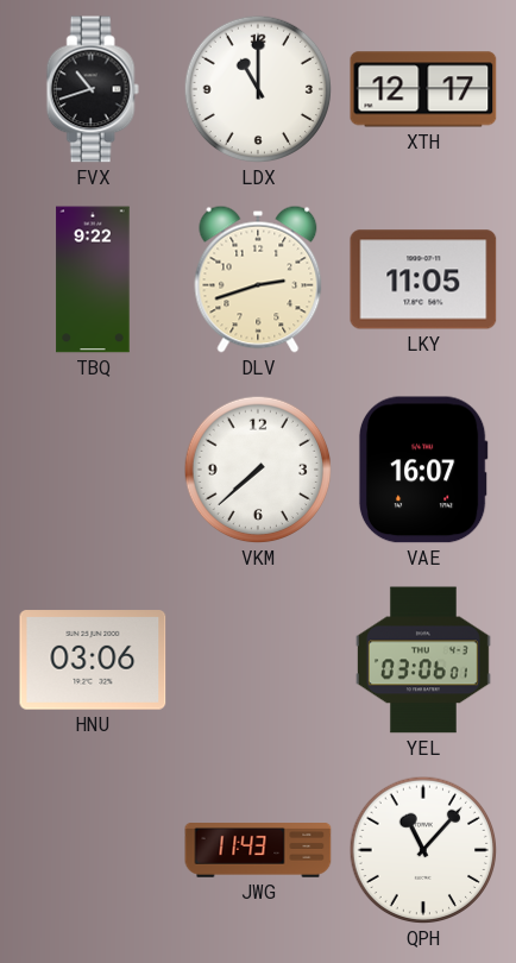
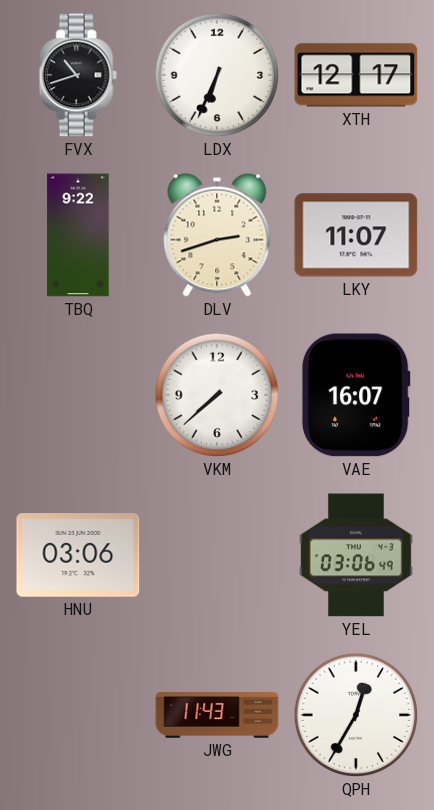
LDX: 11:00 -> 6:34 (217, 75)
LKY: 11:05 -> 11:07 (356, 235)
YEL: 03:06:01 -> 03:06:49 (356, 555)
QPH: 11:07 -> 12:35 (356, 715)
